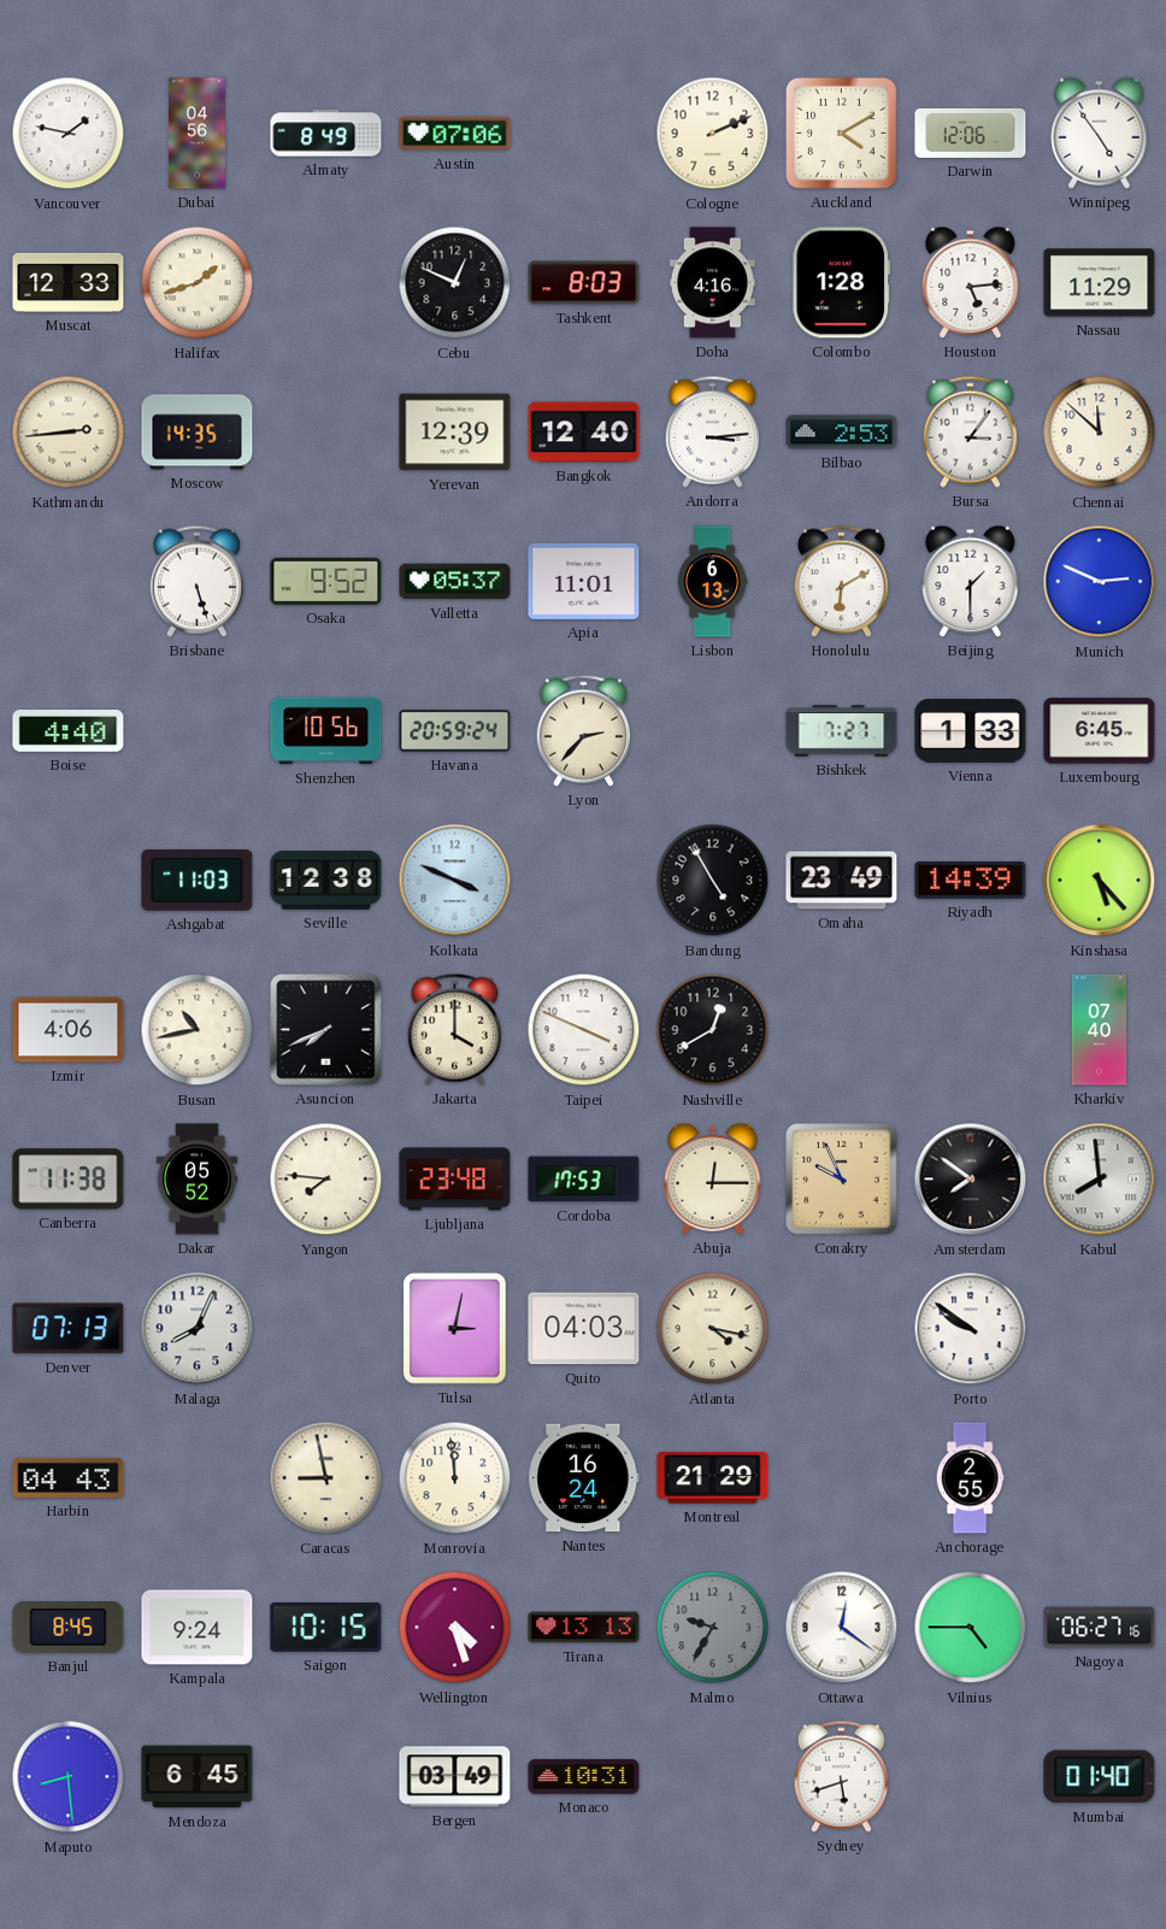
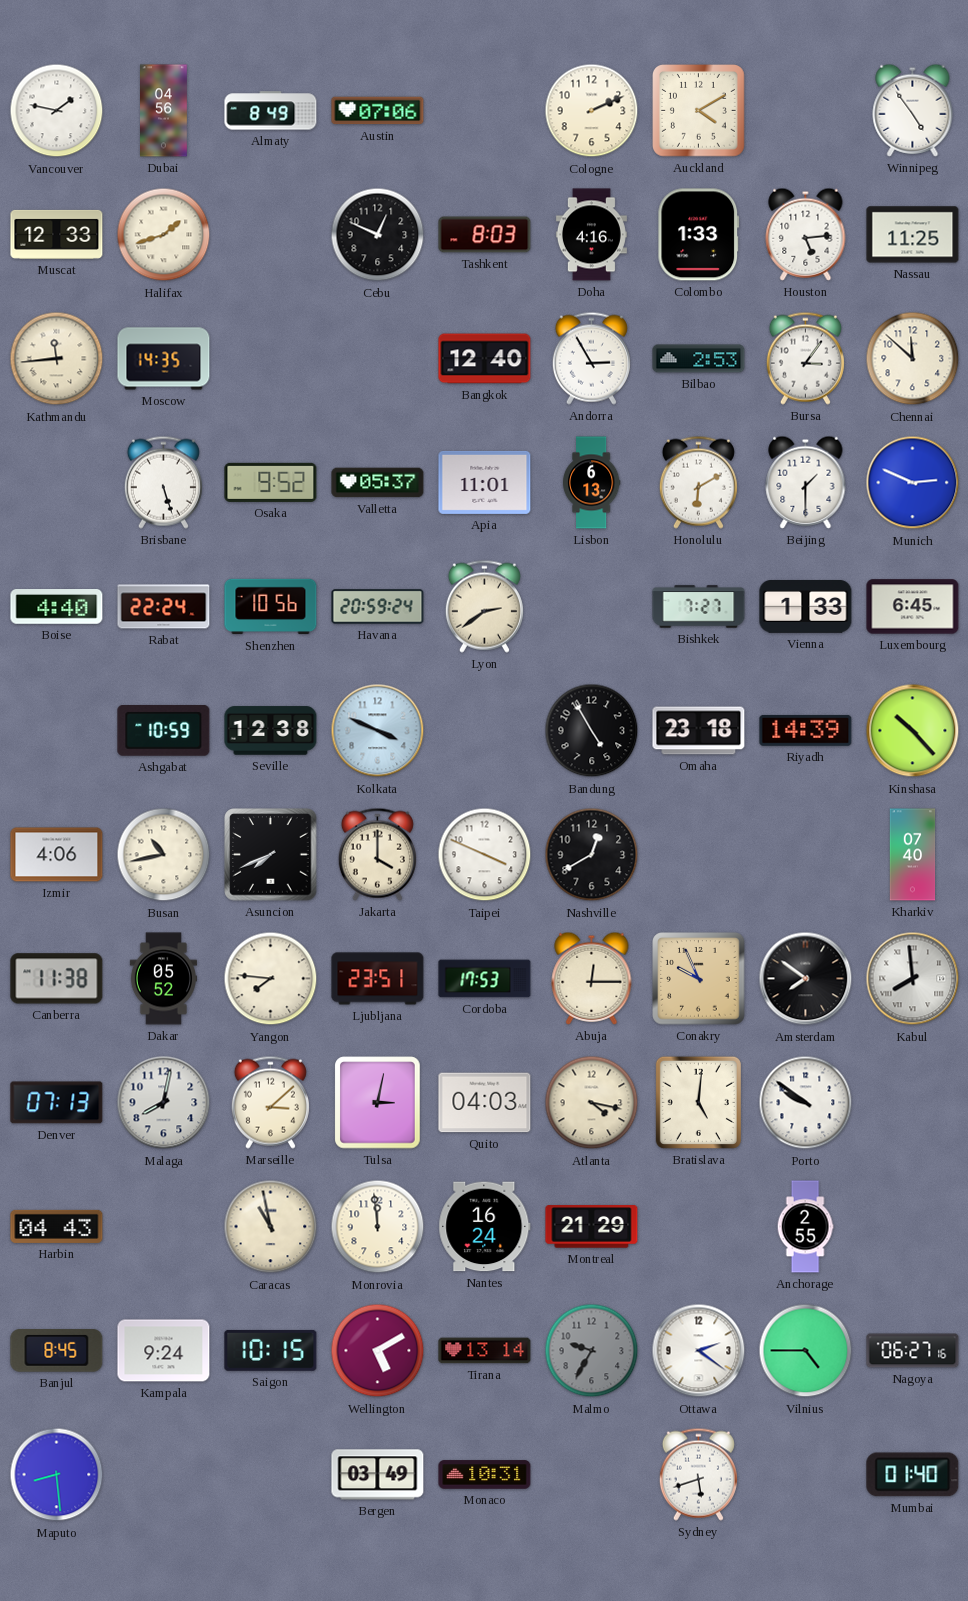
Darwin: 12:06 -> none (971, 133)
Colombo: 1:28 -> 1:33 (699, 235)
Nassau: 11:29 -> 11:25 (913, 235)
Kathmandu: 2:44 -> 11:44 (57, 359)
Yerevan: 12:39 -> none (455, 433)
Andorra: 3:14 -> 2:55 (591, 358)
Rabat: none -> 22:24 (164, 607)
Lyon: 2:37 -> 2:39 (484, 606)
Ashgabat: 11:03 -> 10:59 (164, 731)
Omaha: 23:49 -> 23:18 (699, 731)
Kinshasa: 5:23 -> 10:23 (913, 731)
Ljubljana: 23:48 -> 23:51 (378, 979)
Malaga: 8:04 -> 8:02 (164, 1103)
Marseille: none -> 3:08 (270, 1102)
Bratislava: none -> 5:01 (698, 1102)
Caracas: 8:58 -> 10:58 (271, 1227)
Wellington: 4:27 -> 5:10 (378, 1351)
Tirana: 13:13 -> 13:14 (485, 1351)
Ottawa: 12:21 -> 2:21 (699, 1351)
Mendoza: 6:45 -> none (198, 1777)
